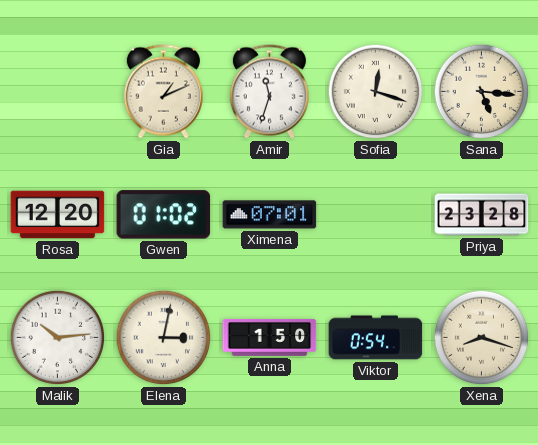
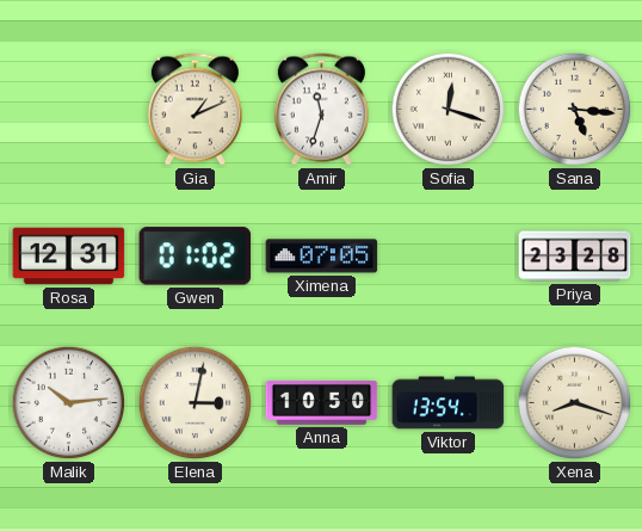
Rosa: 12:20 -> 12:31 (69, 257)
Ximena: 07:01 -> 07:05 (322, 257)
Anna: 1:50 -> 10:50 (322, 402)
Viktor: 0:54 -> 13:54 (449, 403)
